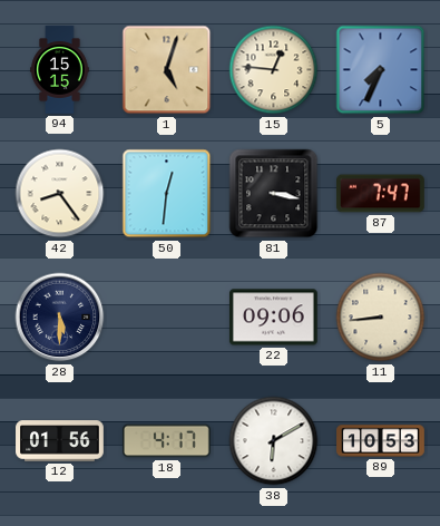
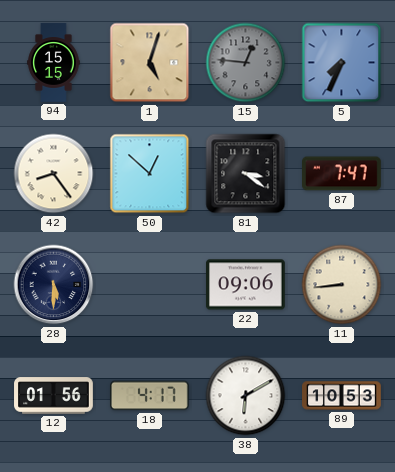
15 dial: cream -> grey (246, 63)
50: 12:31 -> 12:52 (150, 174)
81: 3:17 -> 3:21 (246, 174)
